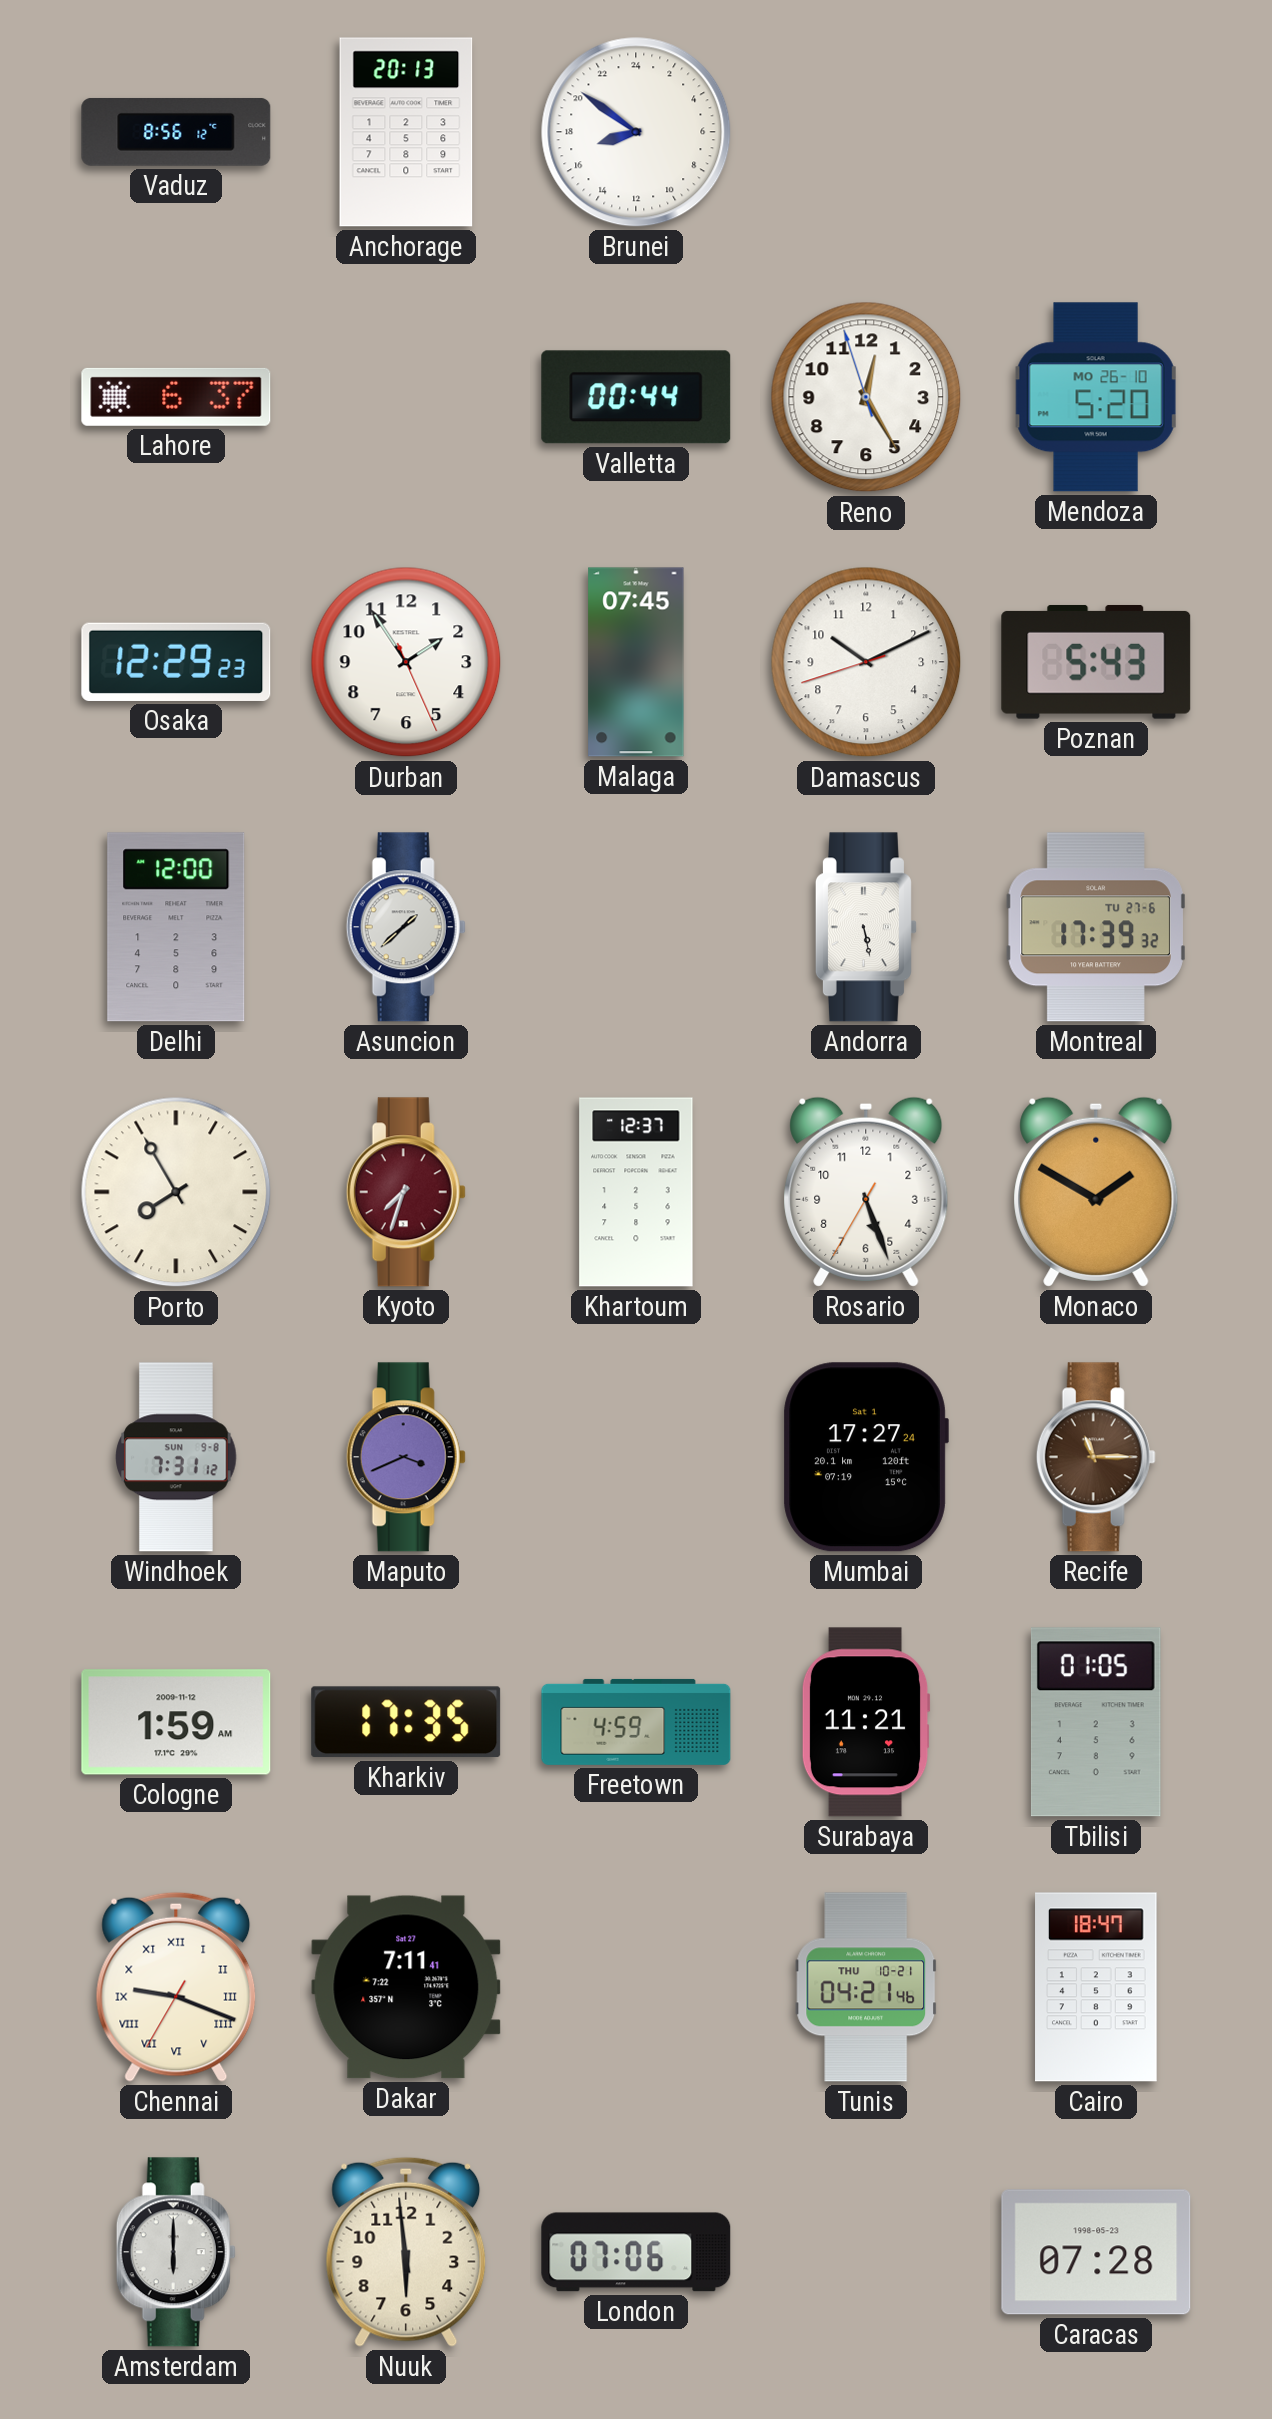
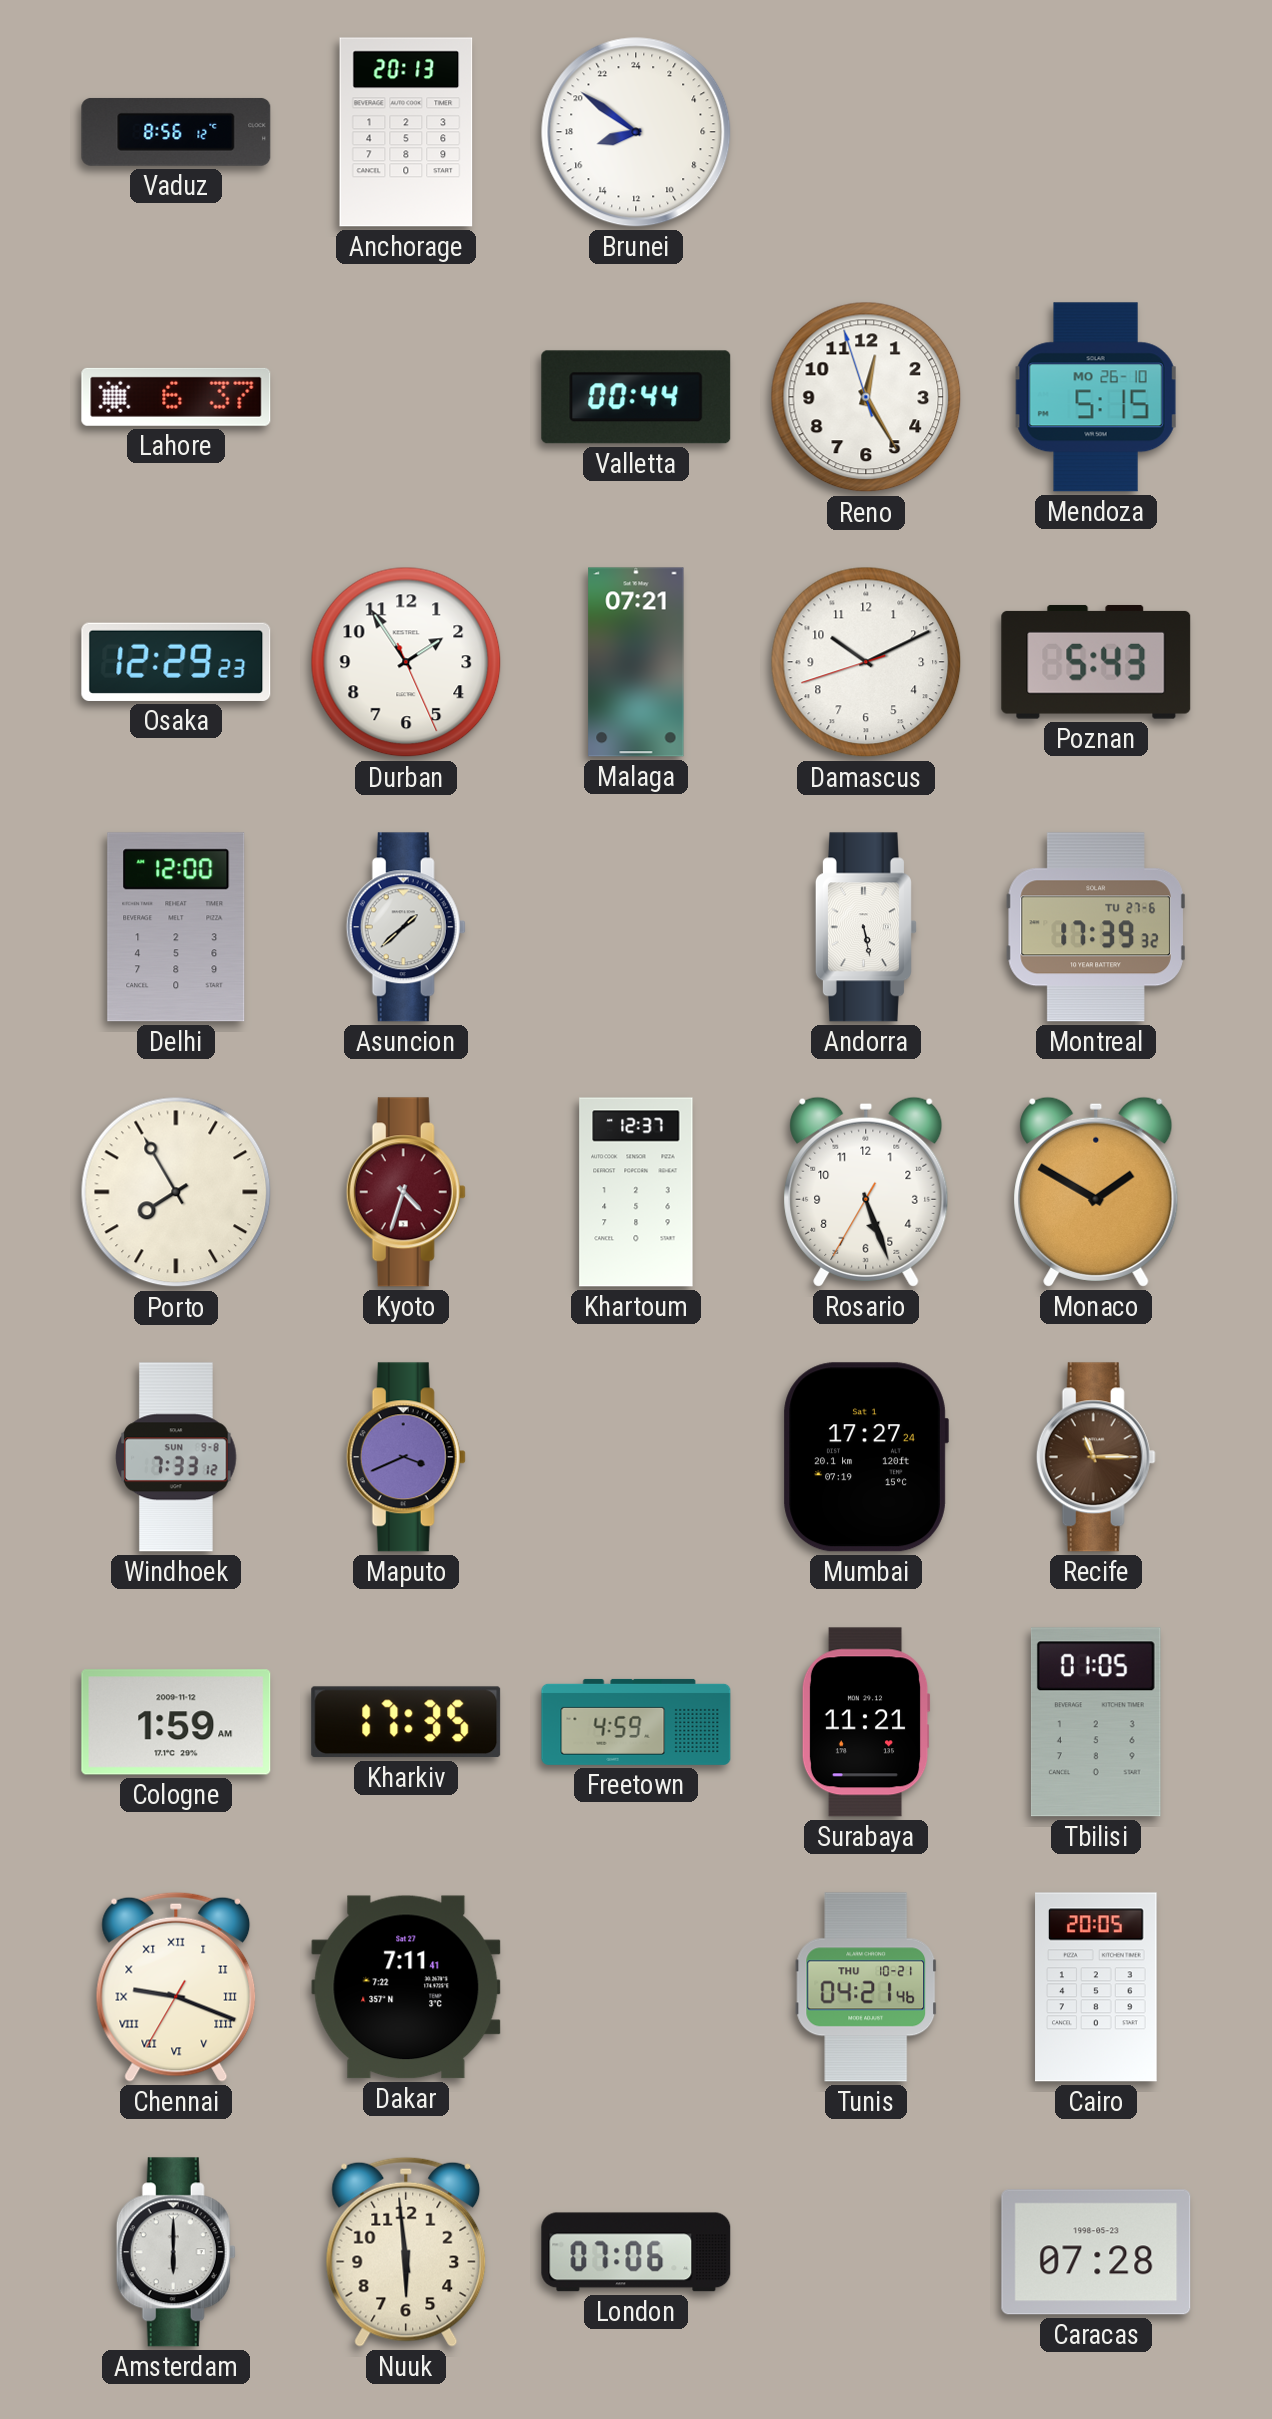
Mendoza: 5:20 -> 5:15 (1096, 397)
Malaga: 07:45 -> 07:21 (636, 662)
Kyoto: 7:33 -> 4:33 (406, 1192)
Windhoek: 7:31 -> 7:33 (176, 1457)
Cairo: 18:47 -> 20:05 (1096, 1987)
